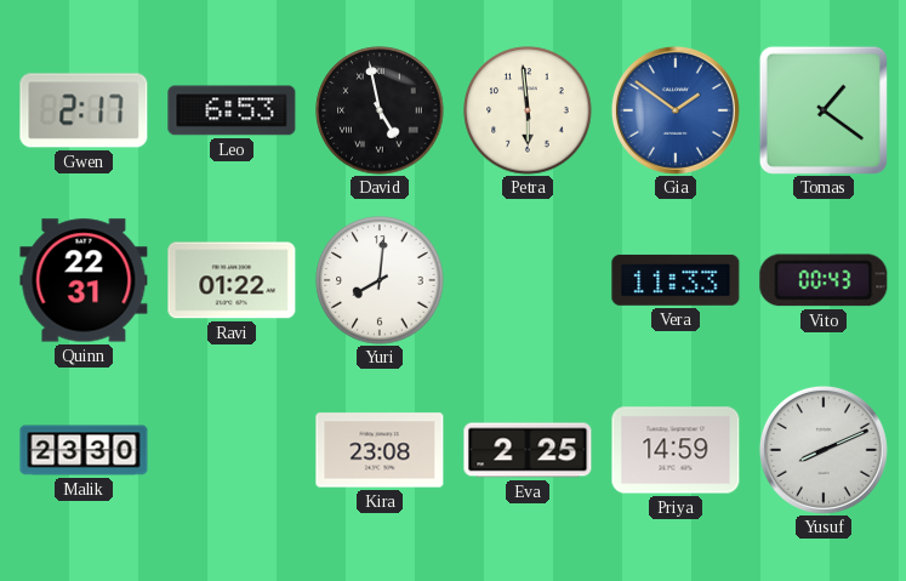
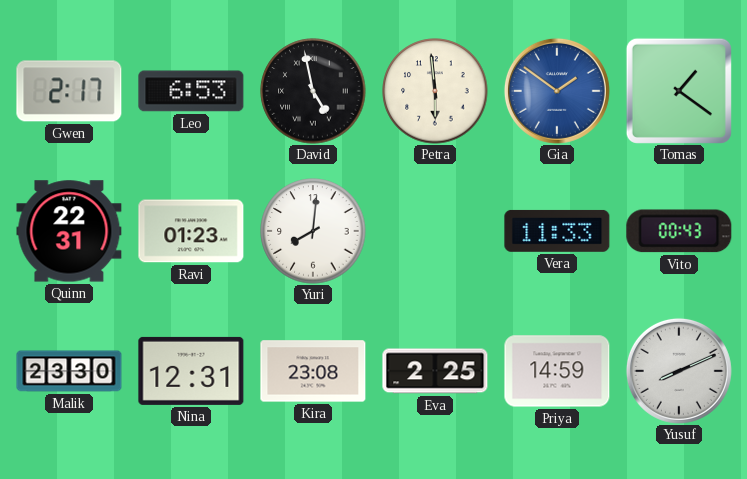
Ravi: 01:22 -> 01:23 (191, 231)
Nina: none -> 12:31 (191, 371)
